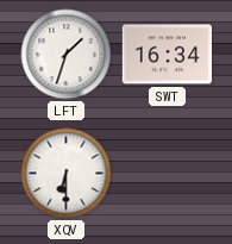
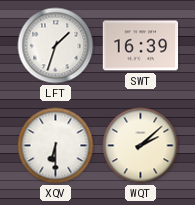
SWT: 16:34 -> 16:39 (141, 46)
WQT: none -> 2:08 (141, 146)
